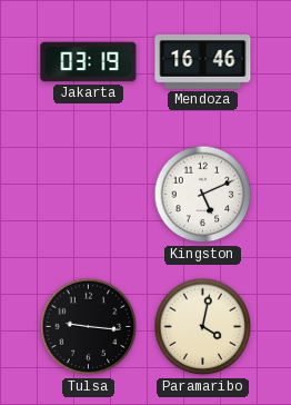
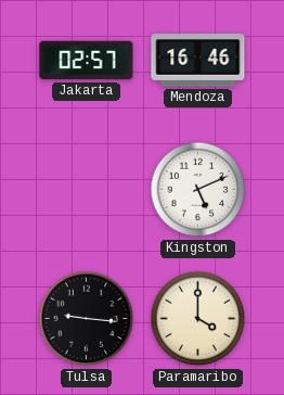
Jakarta: 03:19 -> 02:57 (87, 61)
Paramaribo: 4:02 -> 4:00 (198, 319)
